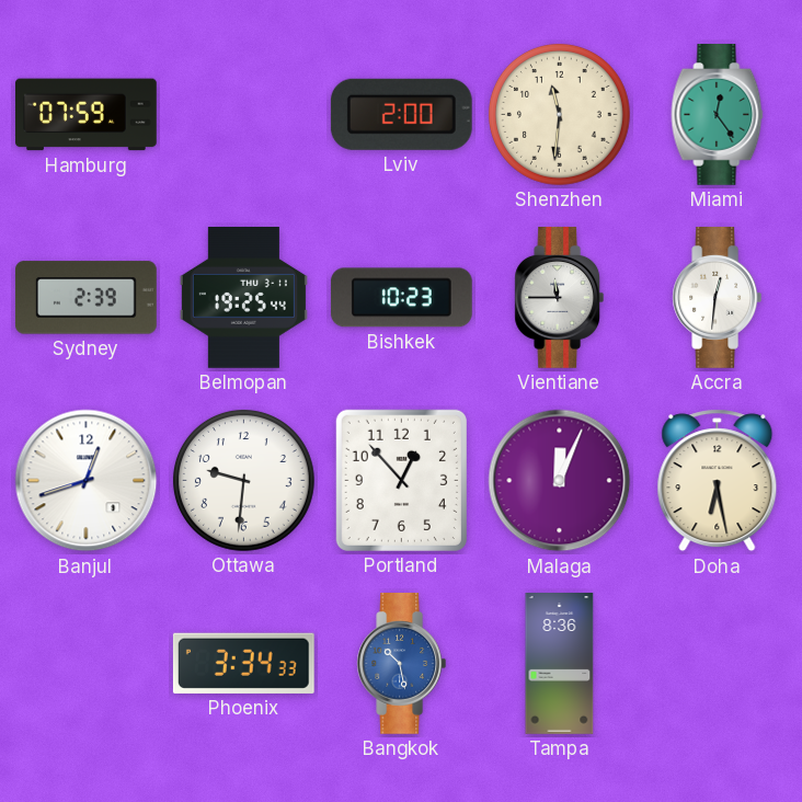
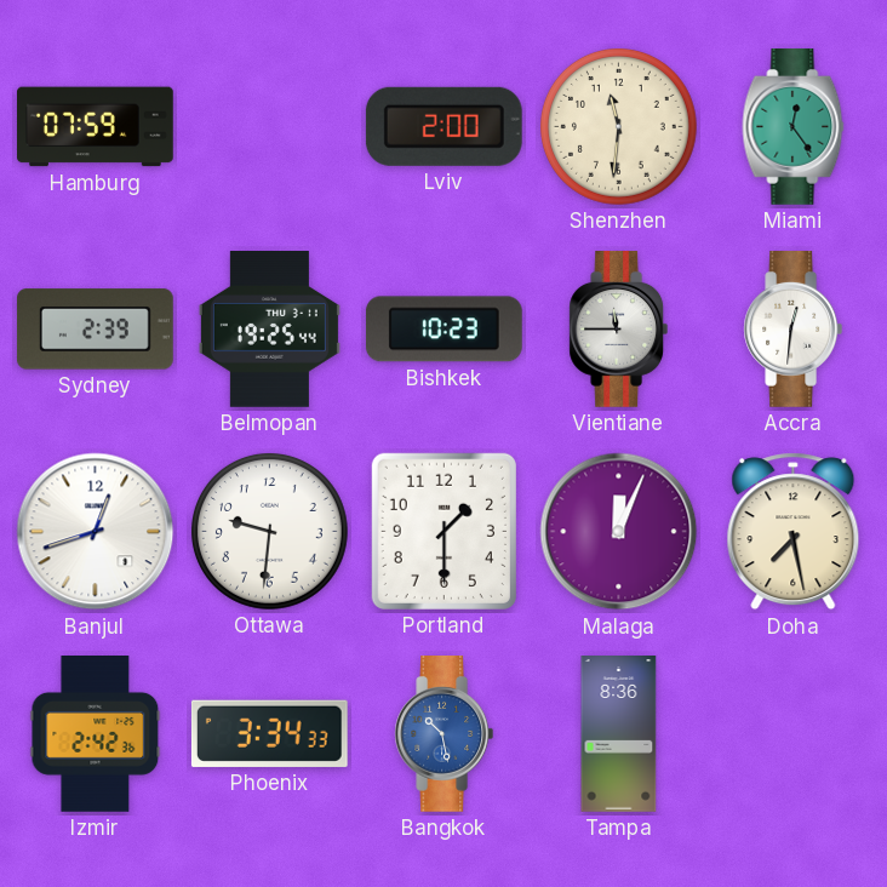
Portland: 12:53 -> 1:30 (443, 531)
Doha: 6:28 -> 7:28 (794, 532)
Izmir: none -> 2:42 (96, 734)
